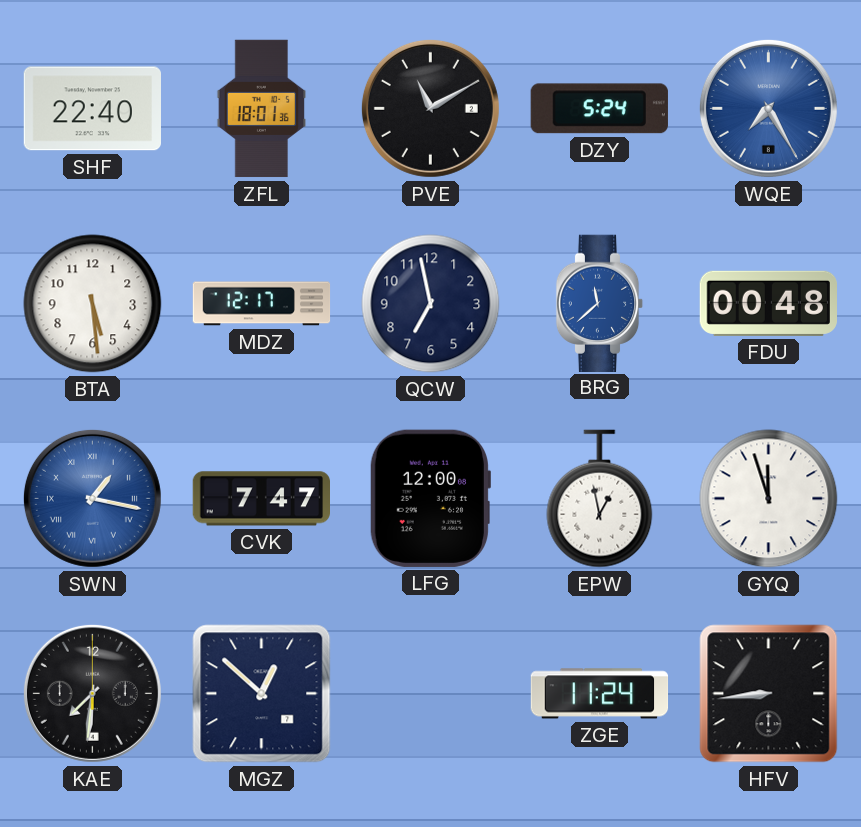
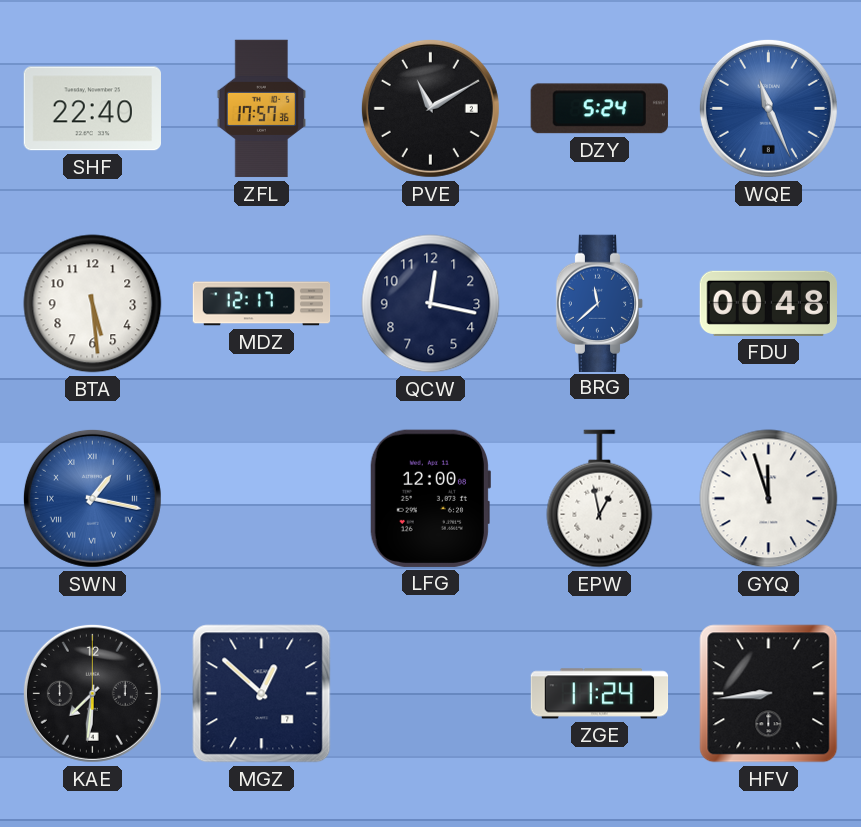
ZFL: 18:01 -> 17:57 (262, 109)
WQE: 7:25 -> 11:26 (768, 108)
QCW: 6:58 -> 12:17 (431, 304)
CVK: 7:47 -> none (261, 499)
